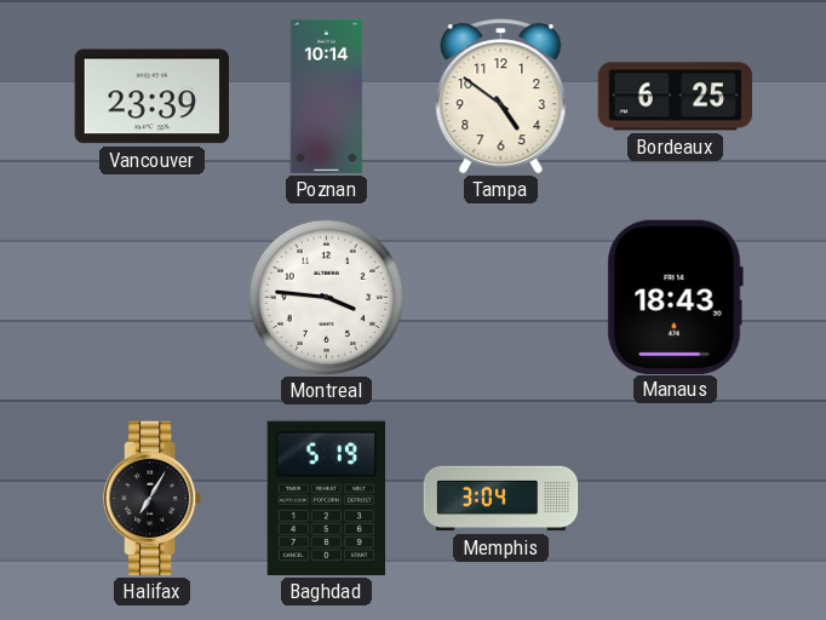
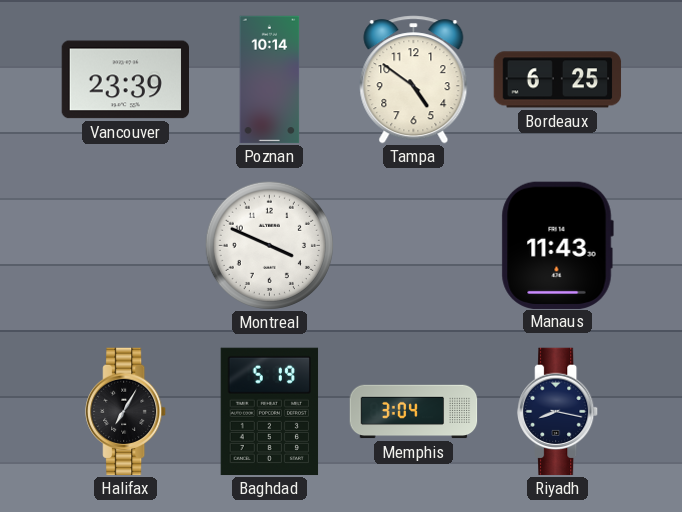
Montreal: 3:46 -> 3:49 (269, 245)
Manaus: 18:43 -> 11:43 (557, 245)
Riyadh: none -> 8:17 (558, 412)
